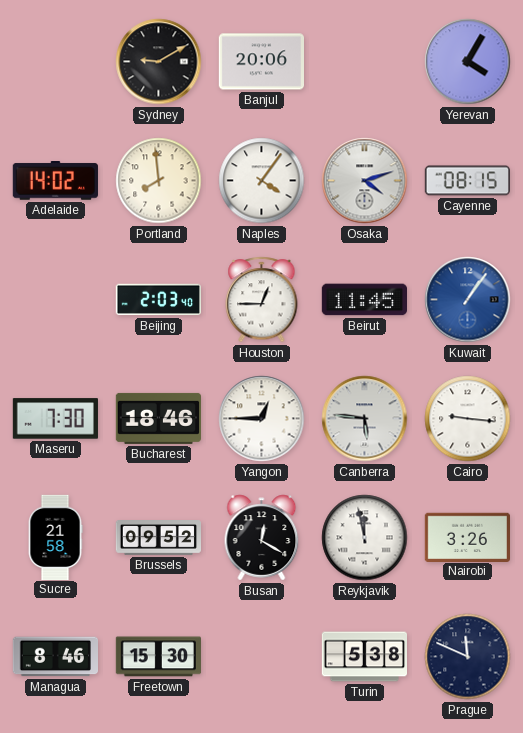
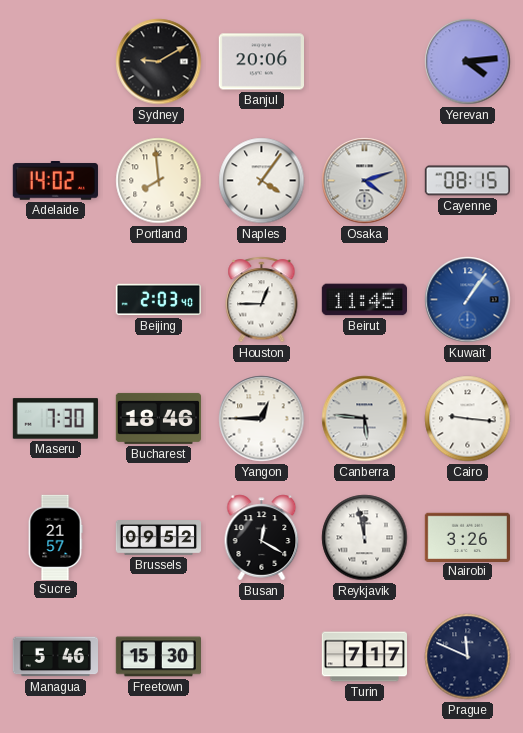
Yerevan: 4:05 -> 4:14 (468, 62)
Sucre: 21:58 -> 21:57 (55, 537)
Managua: 8:46 -> 5:46 (55, 657)
Turin: 5:38 -> 7:17 (364, 657)
